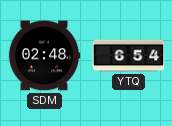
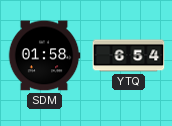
SDM: 02:48 -> 01:58 (44, 56)
